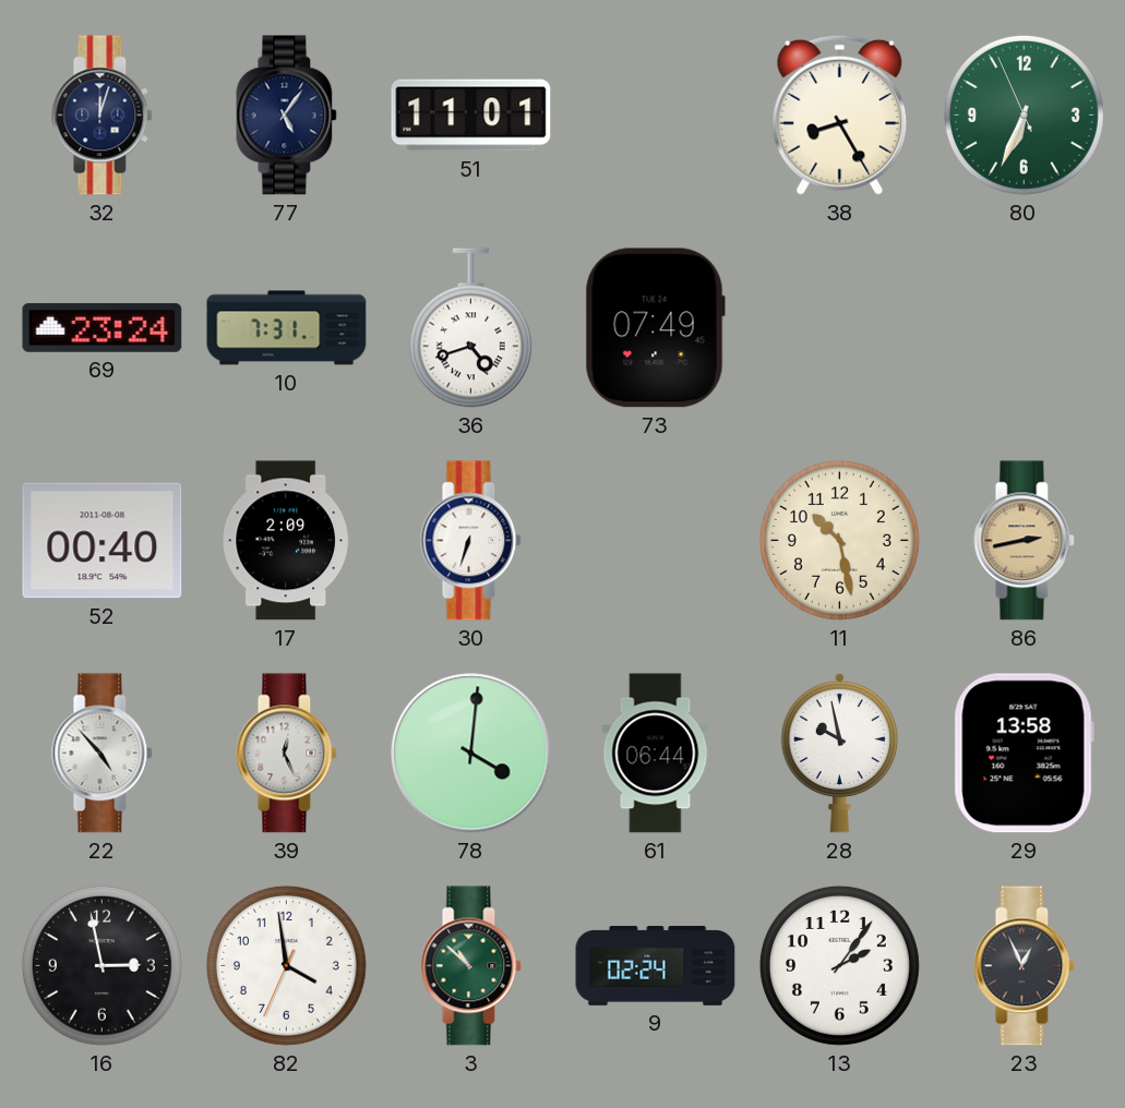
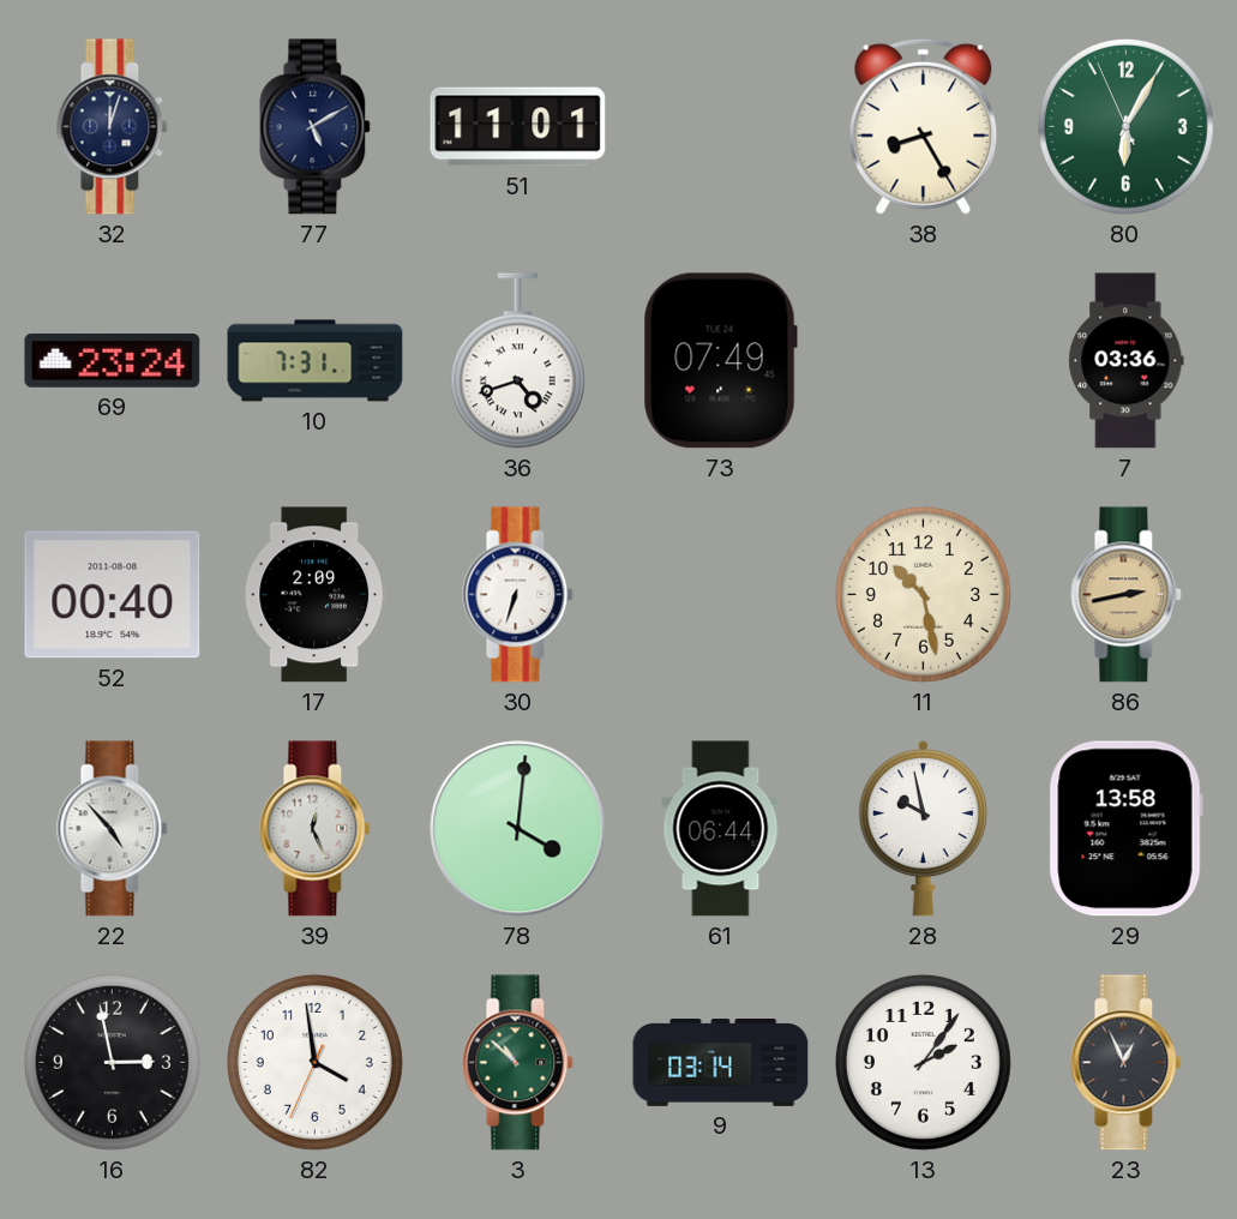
77: 5:06 -> 5:10 (316, 127)
80: 6:33 -> 6:04 (1125, 126)
7: none -> 03:36 (1127, 361)
9: 02:24 -> 03:14 (721, 1063)
